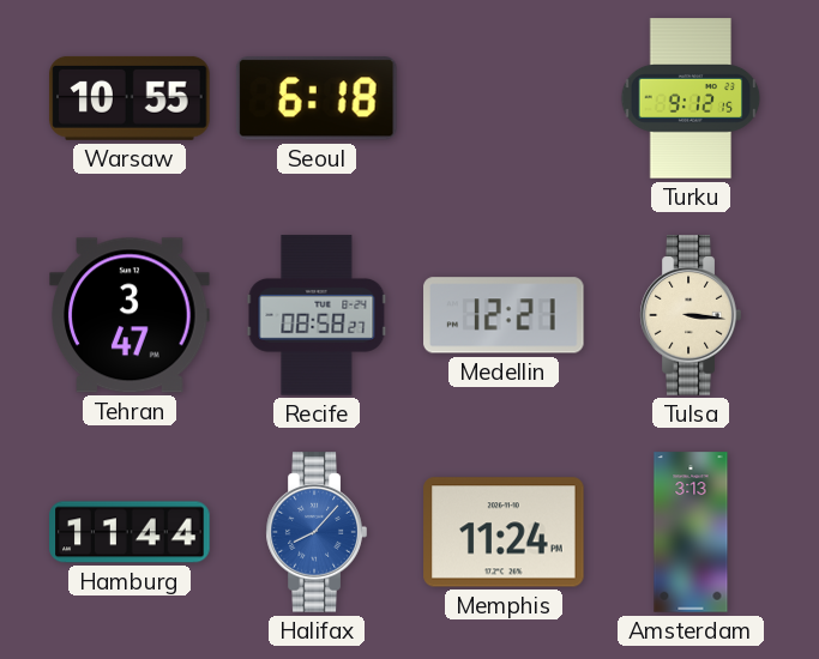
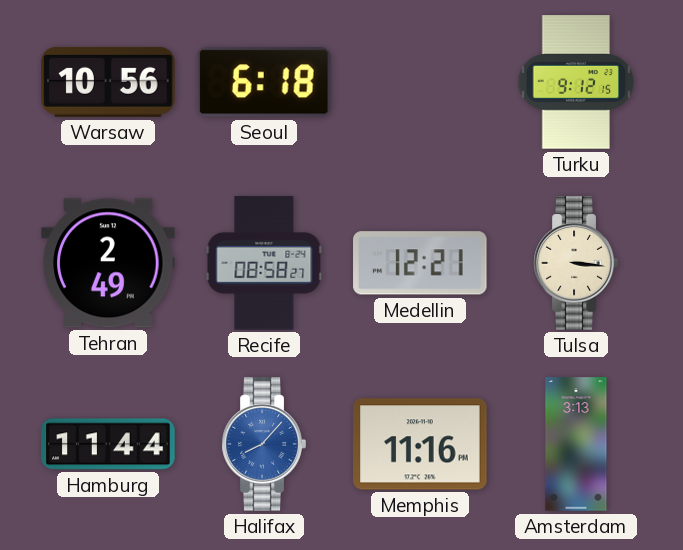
Warsaw: 10:55 -> 10:56 (108, 82)
Tehran: 3:47 -> 2:49 (108, 263)
Memphis: 11:24 -> 11:16 (420, 444)
